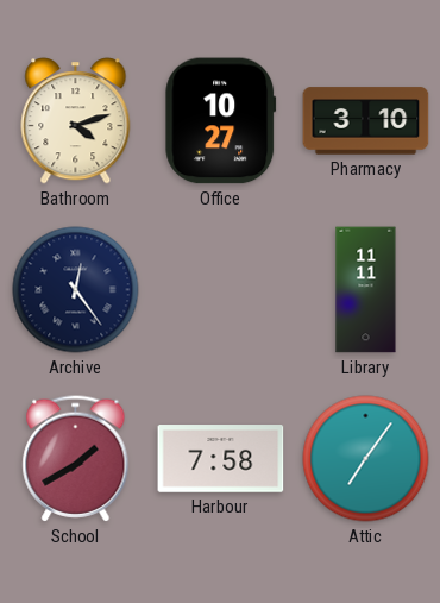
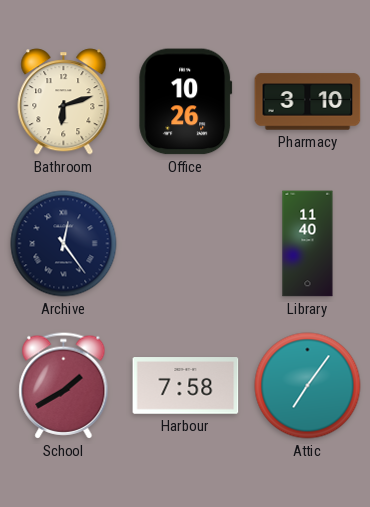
Bathroom: 4:12 -> 6:12 (64, 102)
Office: 10:27 -> 10:26 (186, 102)
Library: 11:11 -> 11:40 (308, 244)
